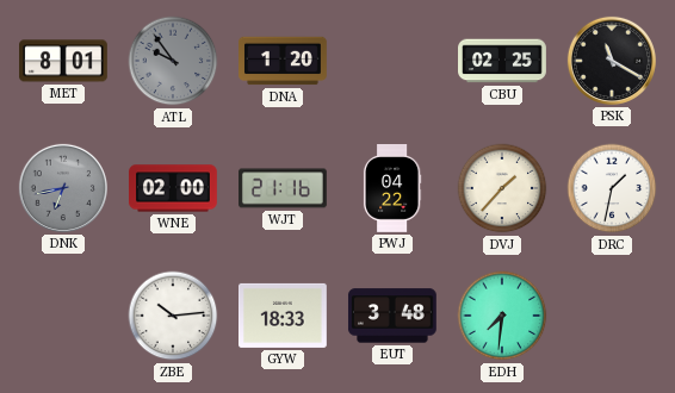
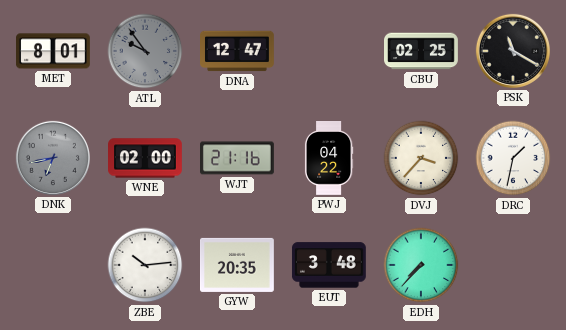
DNA: 1:20 -> 12:47 (238, 51)
DVJ: 1:37 -> 3:37 (421, 158)
GYW: 18:33 -> 20:35 (238, 265)
EDH: 7:31 -> 7:37 (421, 265)
